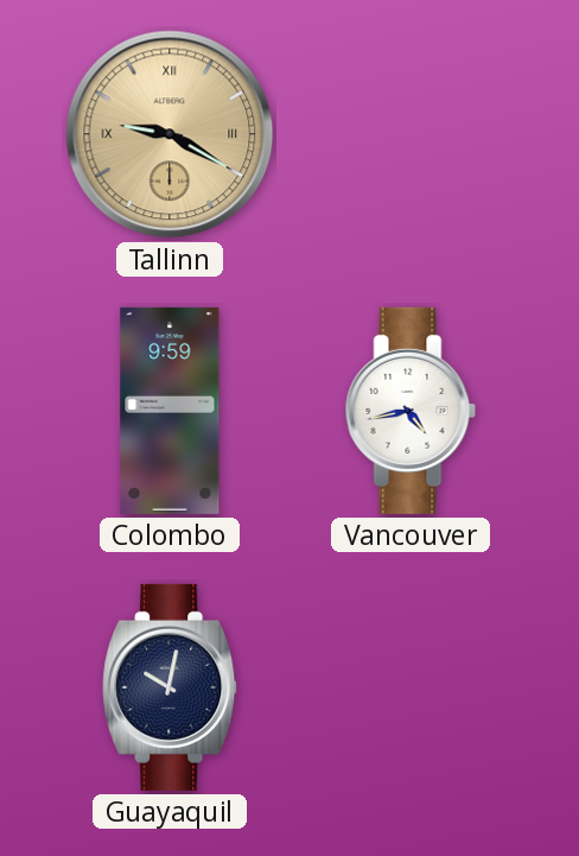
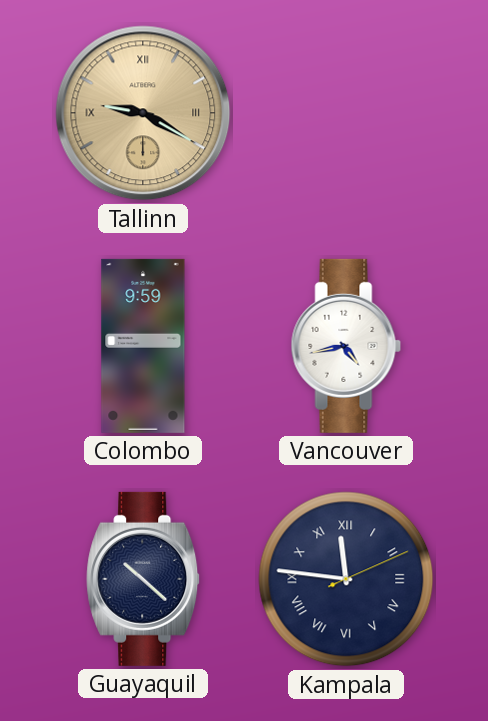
Guayaquil: 10:02 -> 10:22 (144, 579)
Kampala: none -> 11:46 (346, 579)
